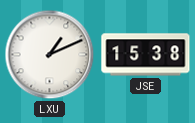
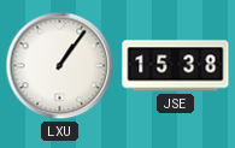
LXU: 1:11 -> 1:06 (60, 66)
